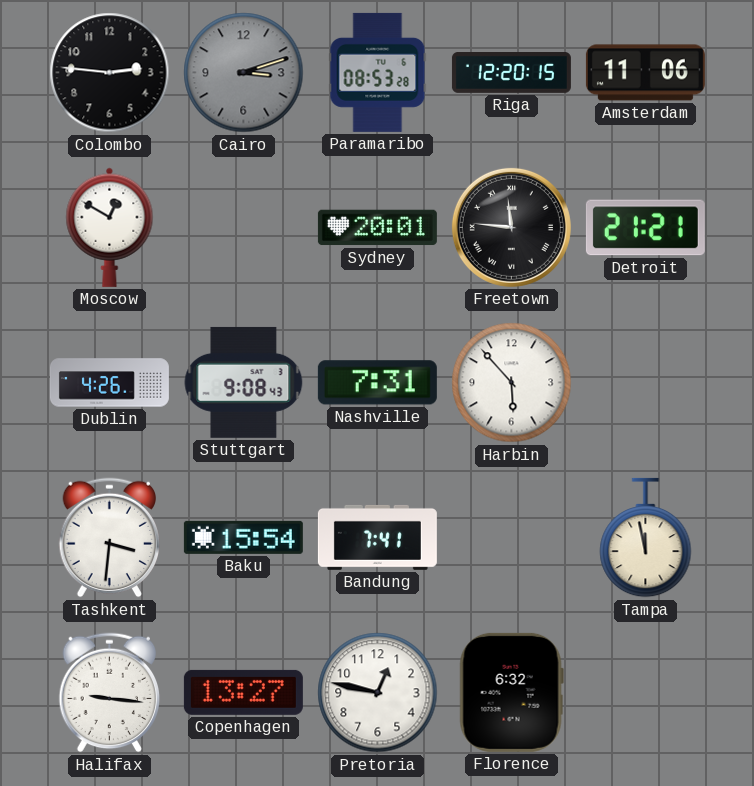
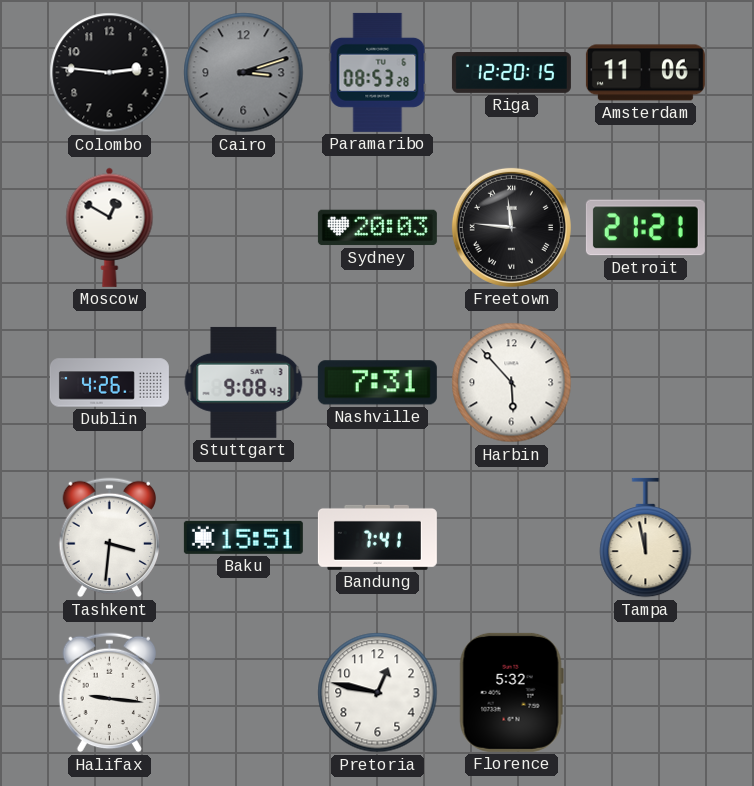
Sydney: 20:01 -> 20:03 (377, 228)
Baku: 15:54 -> 15:51 (243, 537)
Copenhagen: 13:27 -> none (243, 692)
Florence: 6:32 -> 5:32 (511, 692)
